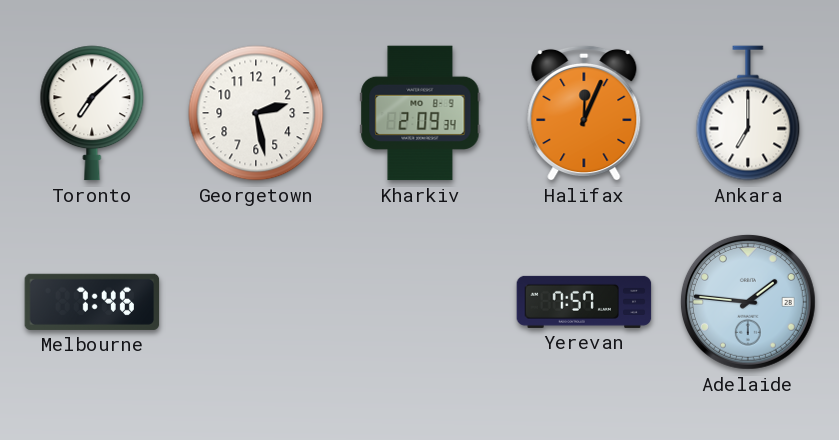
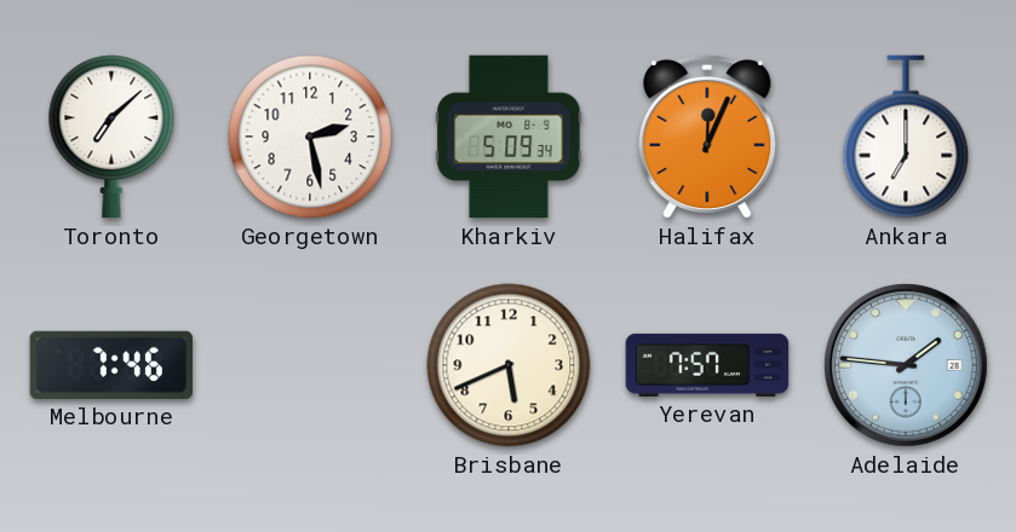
Kharkiv: 2:09 -> 5:09 (509, 137)
Brisbane: none -> 5:41 (509, 365)
